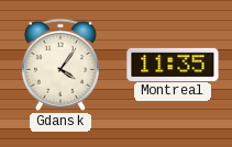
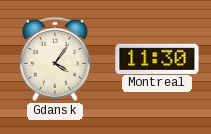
Montreal: 11:35 -> 11:30 (157, 58)
